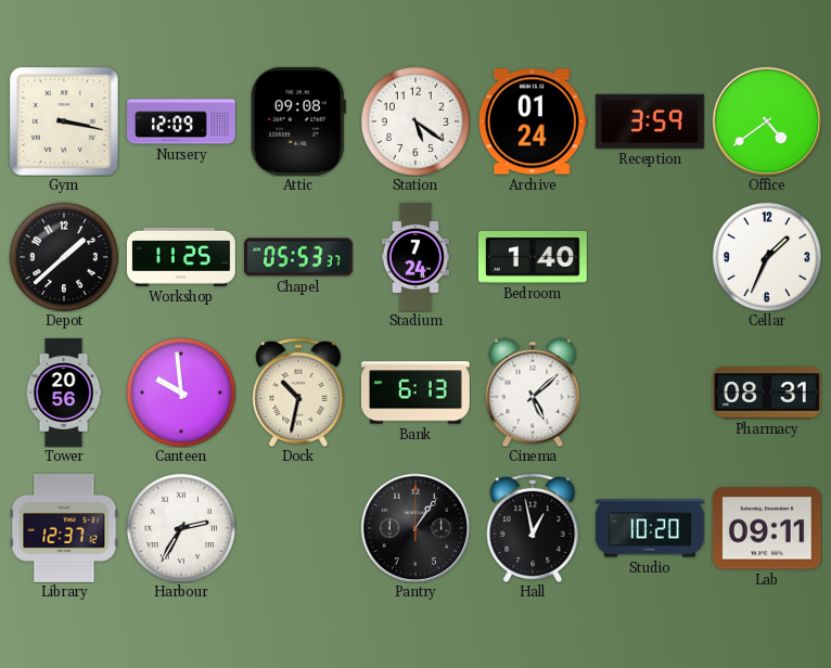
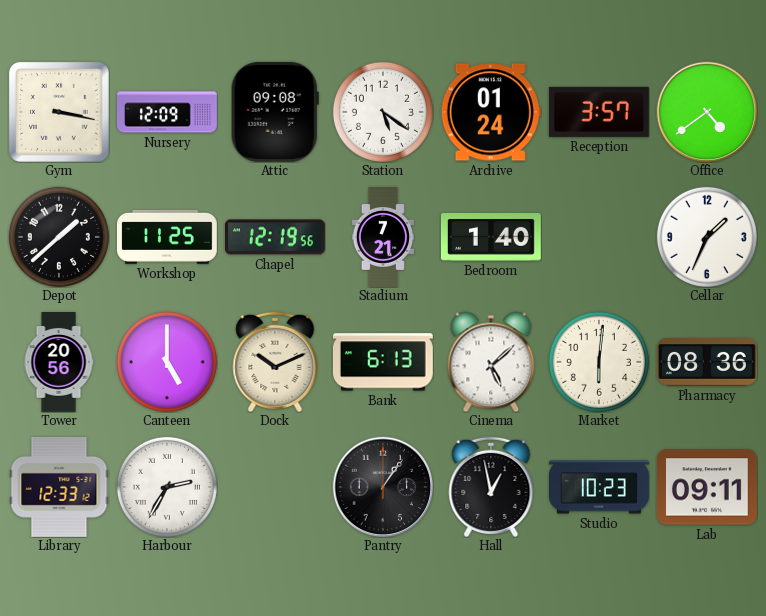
Reception: 3:59 -> 3:57 (599, 112)
Chapel: 05:53 -> 12:19 (275, 237)
Stadium: 7:24 -> 7:21 (383, 238)
Canteen: 9:59 -> 5:00 (167, 362)
Dock: 10:32 -> 10:11 (275, 362)
Market: none -> 6:01 (599, 362)
Pharmacy: 08:31 -> 08:36 (707, 362)
Library: 12:37 -> 12:33 (59, 487)
Studio: 10:20 -> 10:23 (599, 487)
